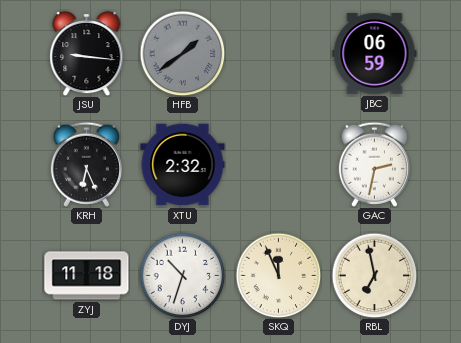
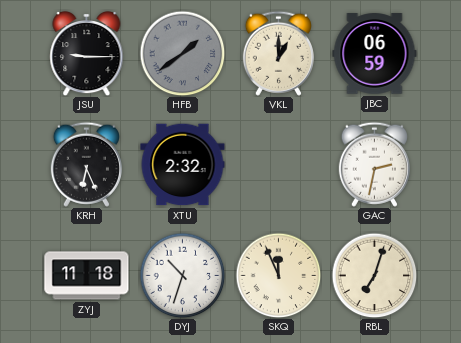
JSU: 9:16 -> 9:15 (87, 53)
VKL: none -> 1:00 (278, 53)
RBL: 6:58 -> 7:03 (374, 275)
